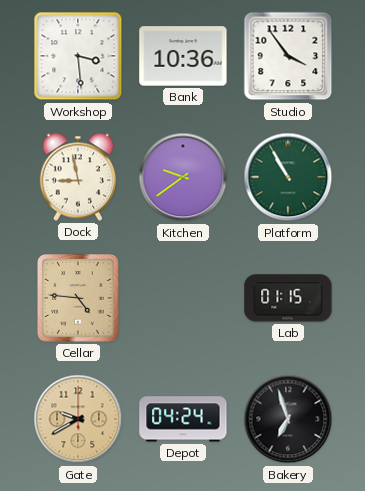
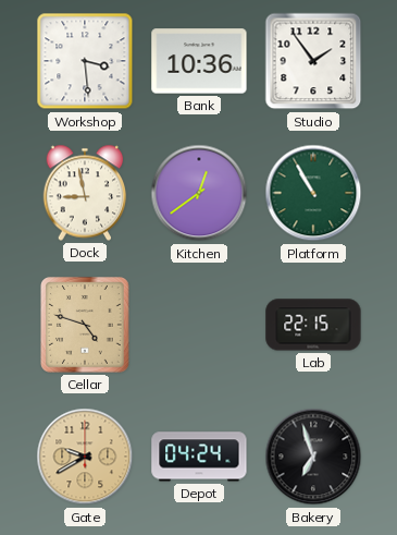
Studio: 3:54 -> 1:54 (313, 61)
Kitchen: 9:39 -> 12:39 (199, 193)
Cellar: 4:46 -> 4:48 (85, 325)
Lab: 01:15 -> 22:15 (313, 325)
